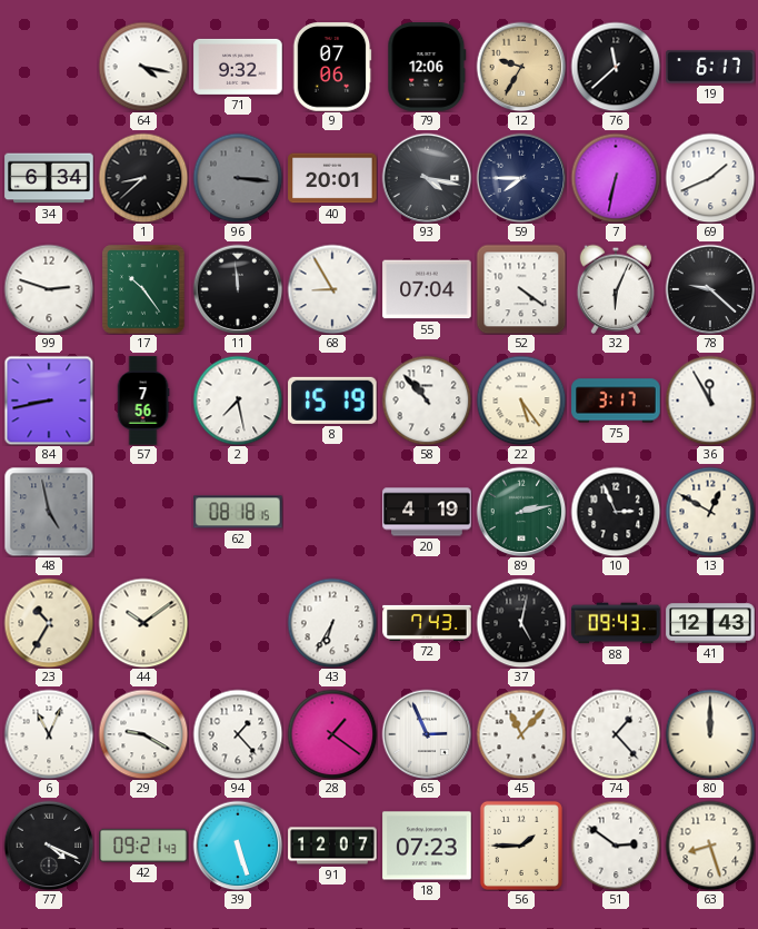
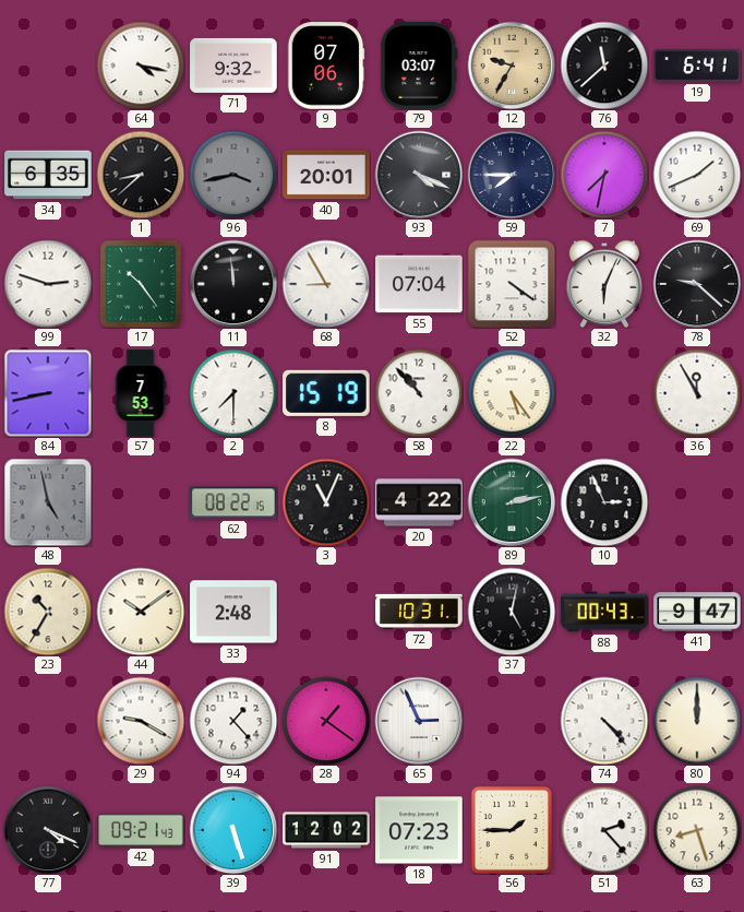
79: 12:06 -> 03:07 (419, 66)
19: 6:17 -> 6:41 (697, 66)
34: 6:34 -> 6:35 (48, 175)
96: 3:16 -> 3:43 (233, 175)
93: 4:17 -> 4:19 (419, 175)
7: 6:32 -> 7:32 (604, 175)
57: 7:56 -> 7:53 (141, 393)
2: 7:28 -> 7:30 (233, 393)
75: 3:17 -> none (616, 401)
62: 08:18 -> 08:22 (233, 502)
3: none -> 11:04 (326, 502)
20: 4:19 -> 4:22 (419, 502)
13: 12:50 -> none (710, 512)
33: none -> 2:48 (233, 612)
43: 6:35 -> none (332, 623)
72: 7:43 -> 10:31 (419, 612)
88: 09:43 -> 00:43 (604, 612)
41: 12:43 -> 9:47 (697, 612)
6: 11:04 -> none (49, 734)
45: 11:07 -> none (521, 734)
74: 1:23 -> 4:23 (604, 721)
91: 12:07 -> 12:02 (326, 830)
51: 2:51 -> 2:23 (604, 830)
